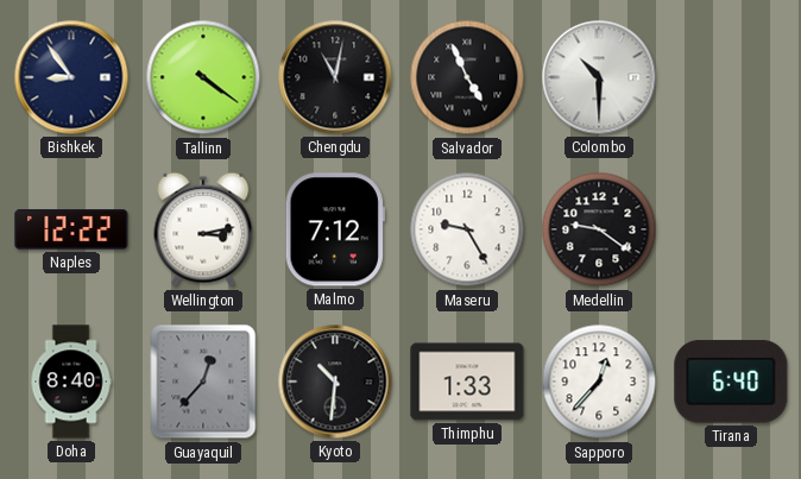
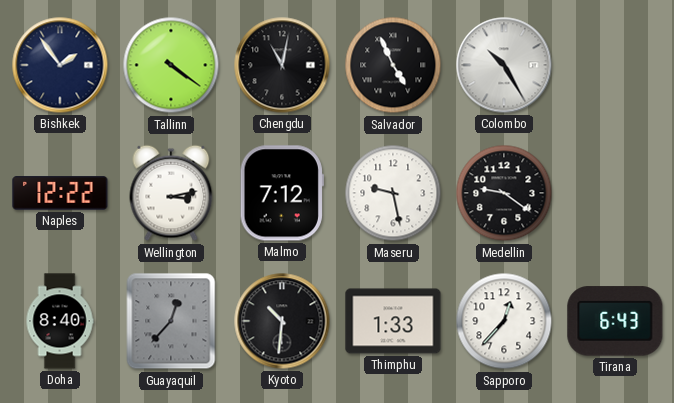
Bishkek: 8:54 -> 1:54 (60, 65)
Colombo: 10:30 -> 10:25 (504, 65)
Maseru: 9:25 -> 9:28 (393, 193)
Tirana: 6:40 -> 6:43 (615, 321)
